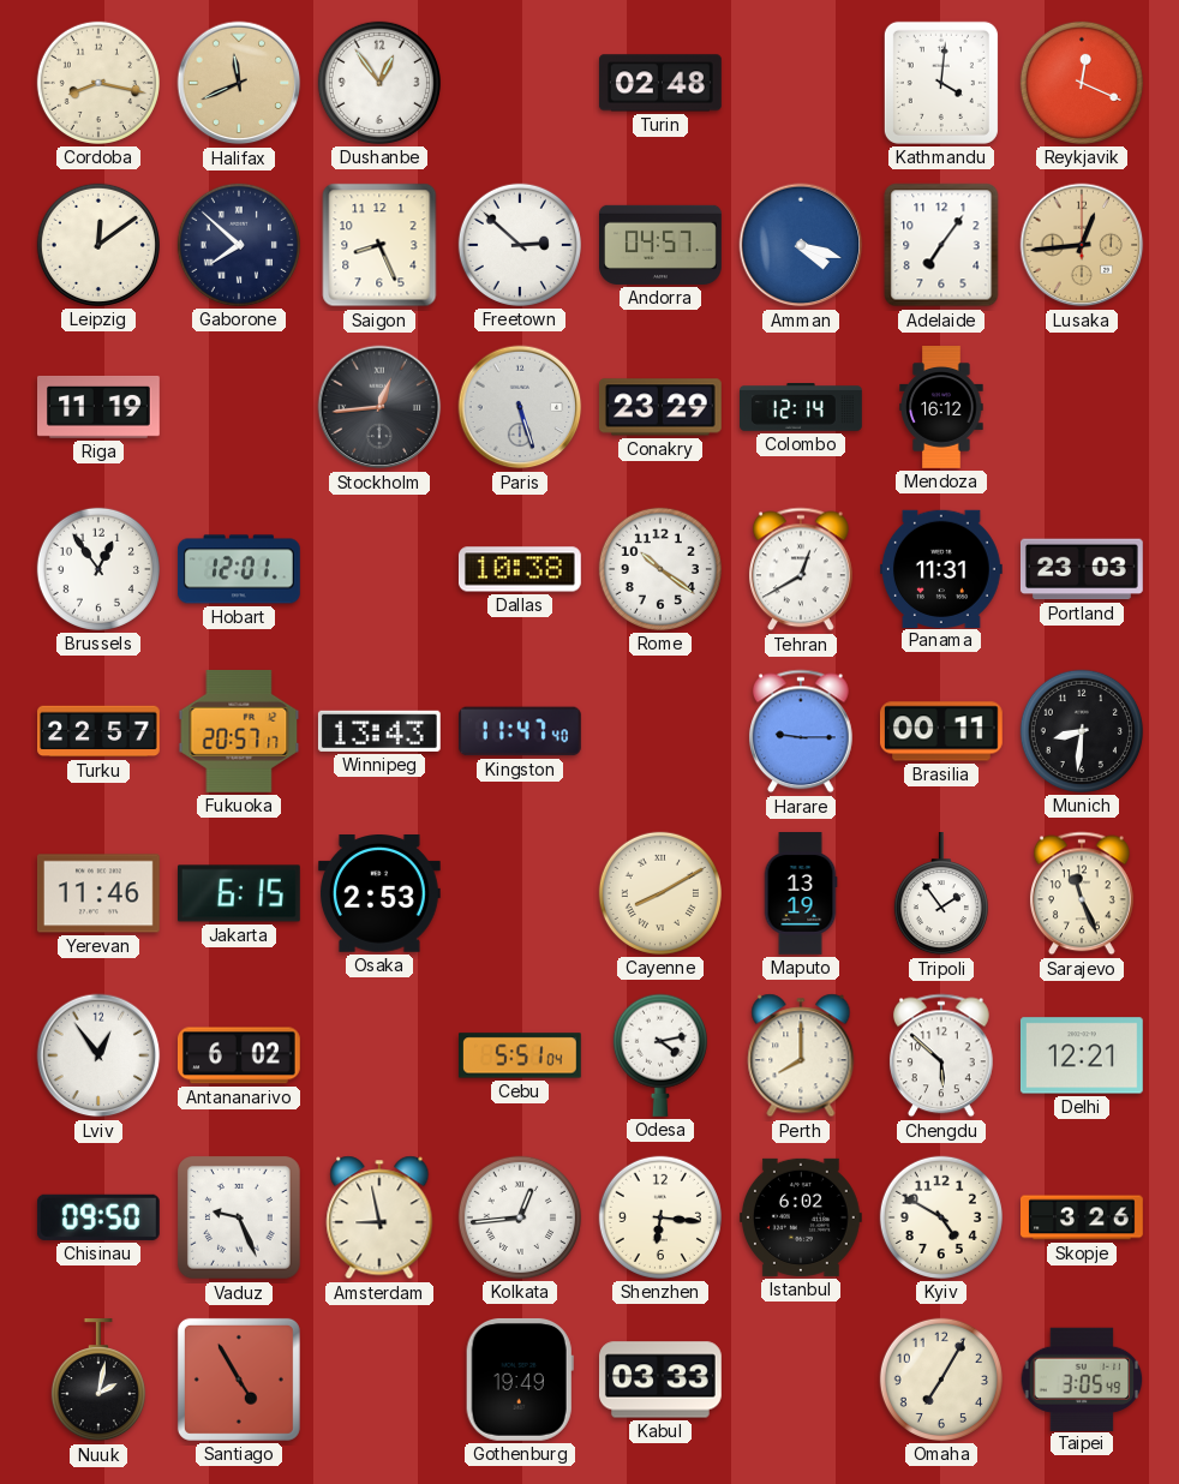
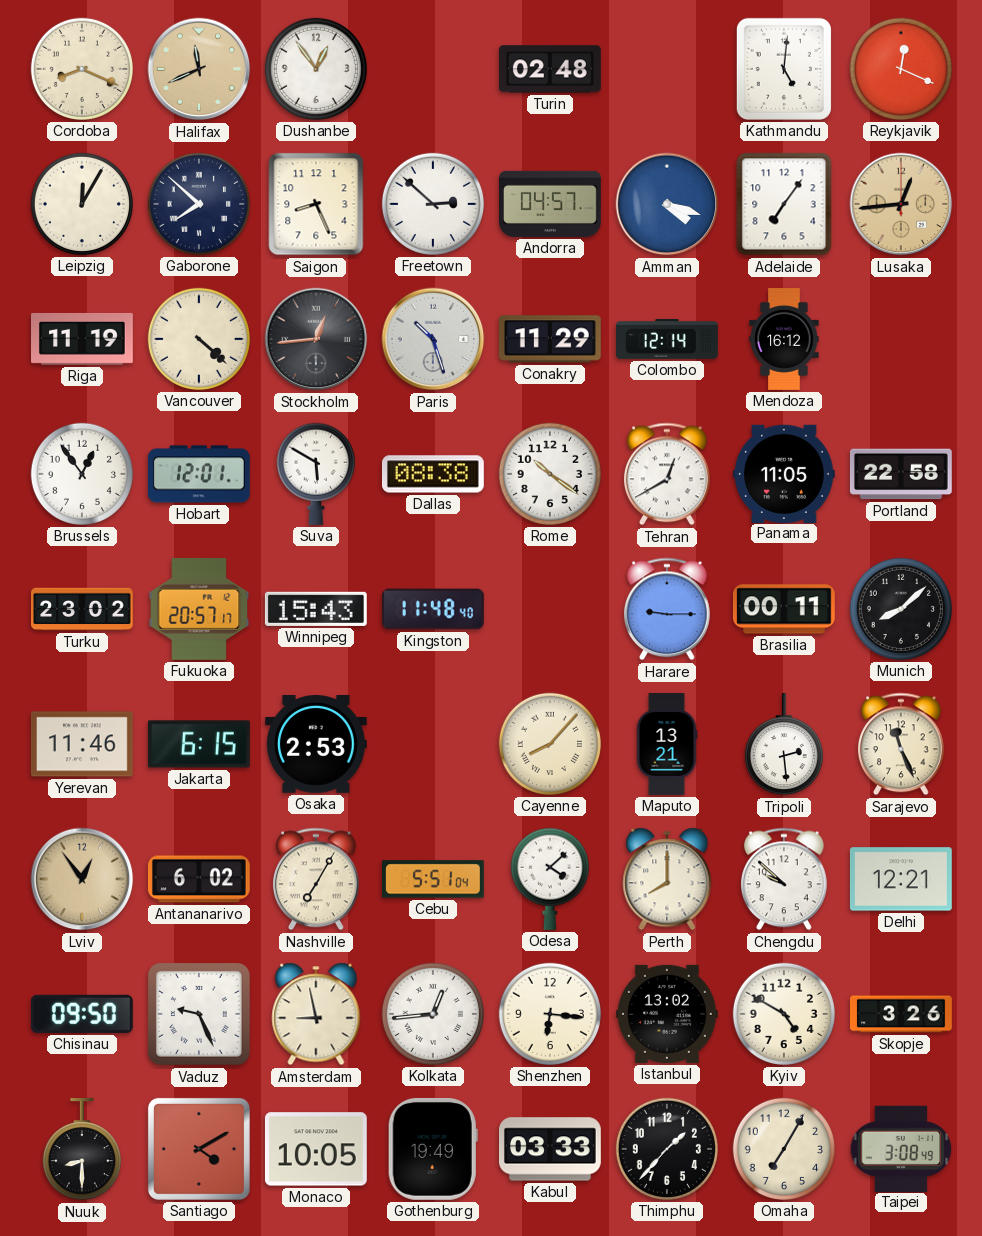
Cordoba: 8:17 -> 8:19 (82, 69)
Kathmandu: 4:01 -> 5:01 (784, 69)
Leipzig: 12:09 -> 12:05 (82, 204)
Vancouver: none -> 4:22 (199, 339)
Paris: 5:27 -> 10:27 (433, 339)
Conakry: 23:29 -> 11:29 (550, 339)
Suva: none -> 5:50 (316, 474)
Dallas: 10:38 -> 08:38 (433, 474)
Panama: 11:31 -> 11:05 (784, 473)
Portland: 23:03 -> 22:58 (901, 474)
Turku: 22:57 -> 23:02 (83, 609)
Winnipeg: 13:43 -> 15:43 (316, 609)
Kingston: 11:47 -> 11:48 (433, 609)
Munich: 8:31 -> 8:08 (901, 609)
Cayenne: 8:10 -> 8:07 (550, 744)
Maputo: 13:19 -> 13:21 (667, 745)
Tripoli: 1:54 -> 2:29 (784, 745)
Lviv dial: white -> champagne (82, 879)
Nashville: none -> 7:05 (316, 879)
Odesa: 4:13 -> 4:08 (550, 879)
Chengdu: 5:52 -> 9:52 (784, 879)
Istanbul: 6:02 -> 13:02 (667, 1014)
Nuuk: 2:02 -> 8:30 (82, 1150)
Santiago: 4:55 -> 4:10 (199, 1149)
Monaco: none -> 10:05 (316, 1149)
Thimphu: none -> 1:37 (667, 1149)
Taipei: 3:05 -> 3:08 (901, 1148)
